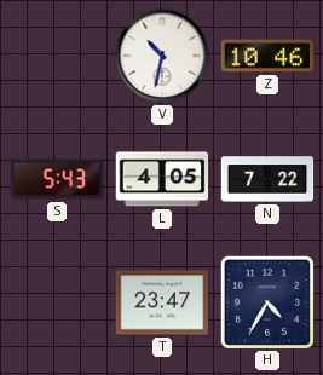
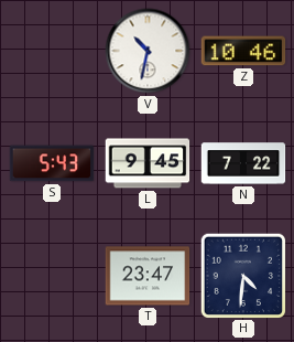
L: 4:05 -> 9:45 (148, 163)
H: 4:35 -> 4:31 (242, 275)
